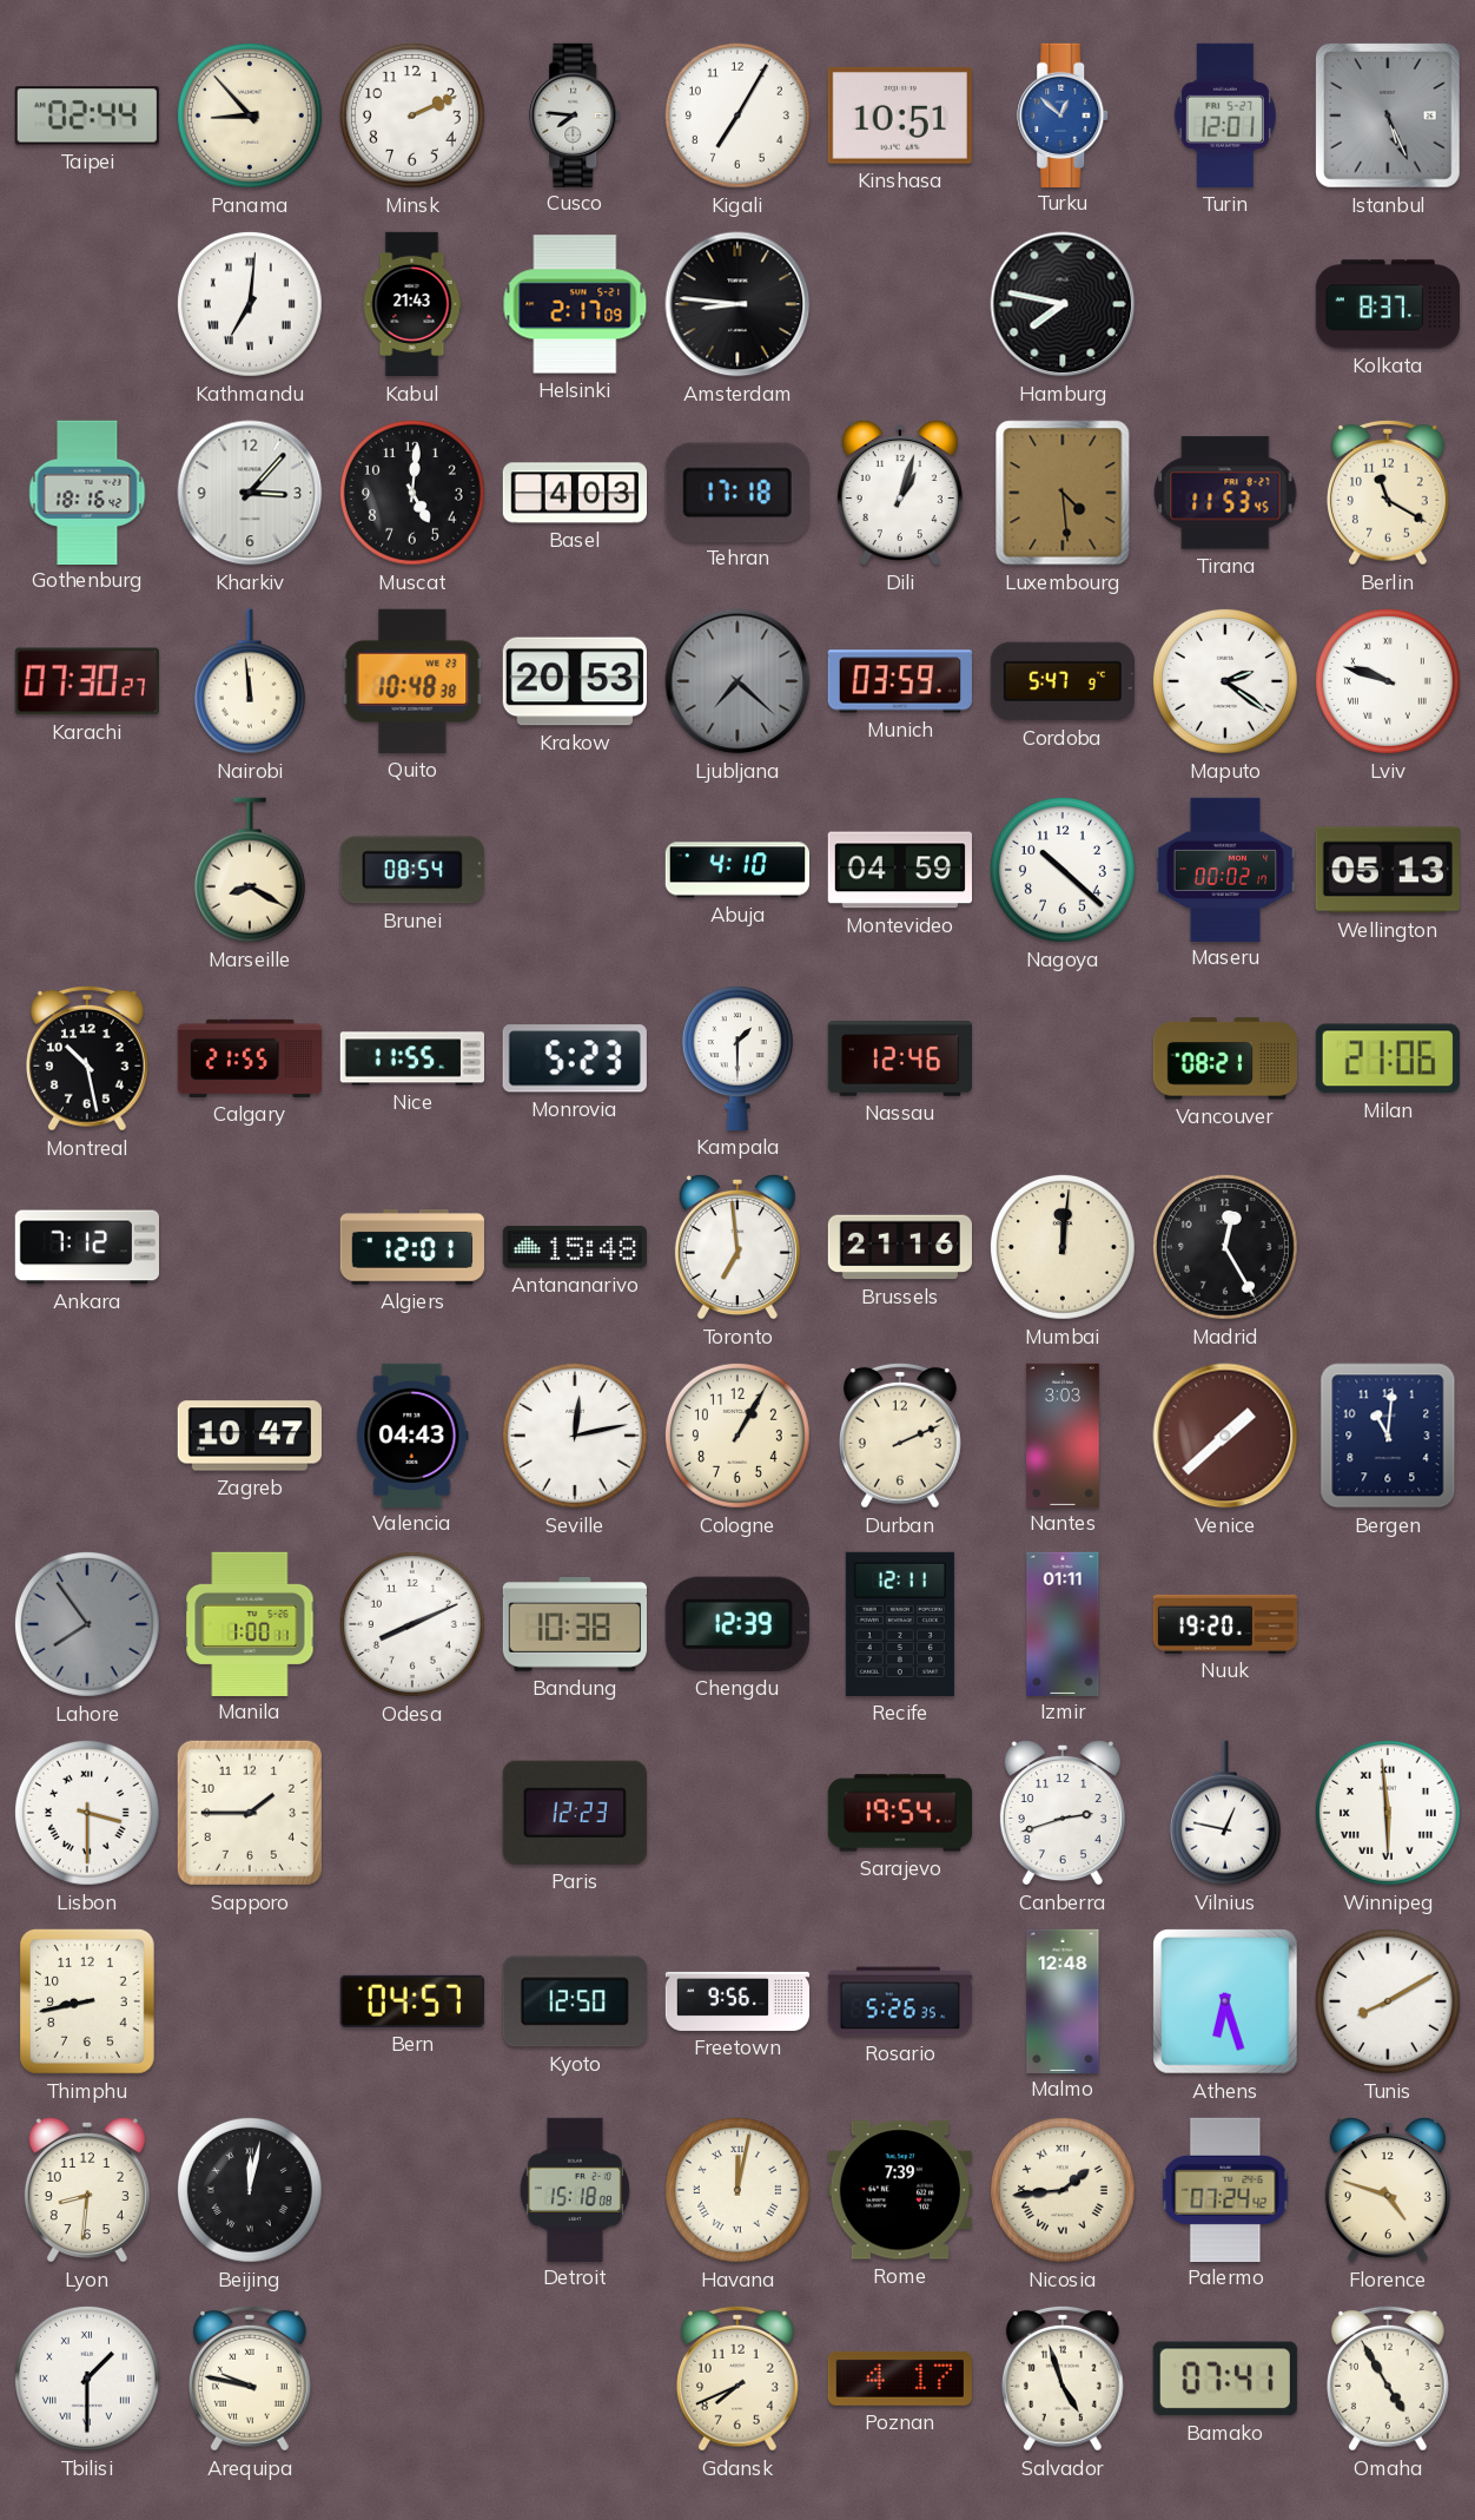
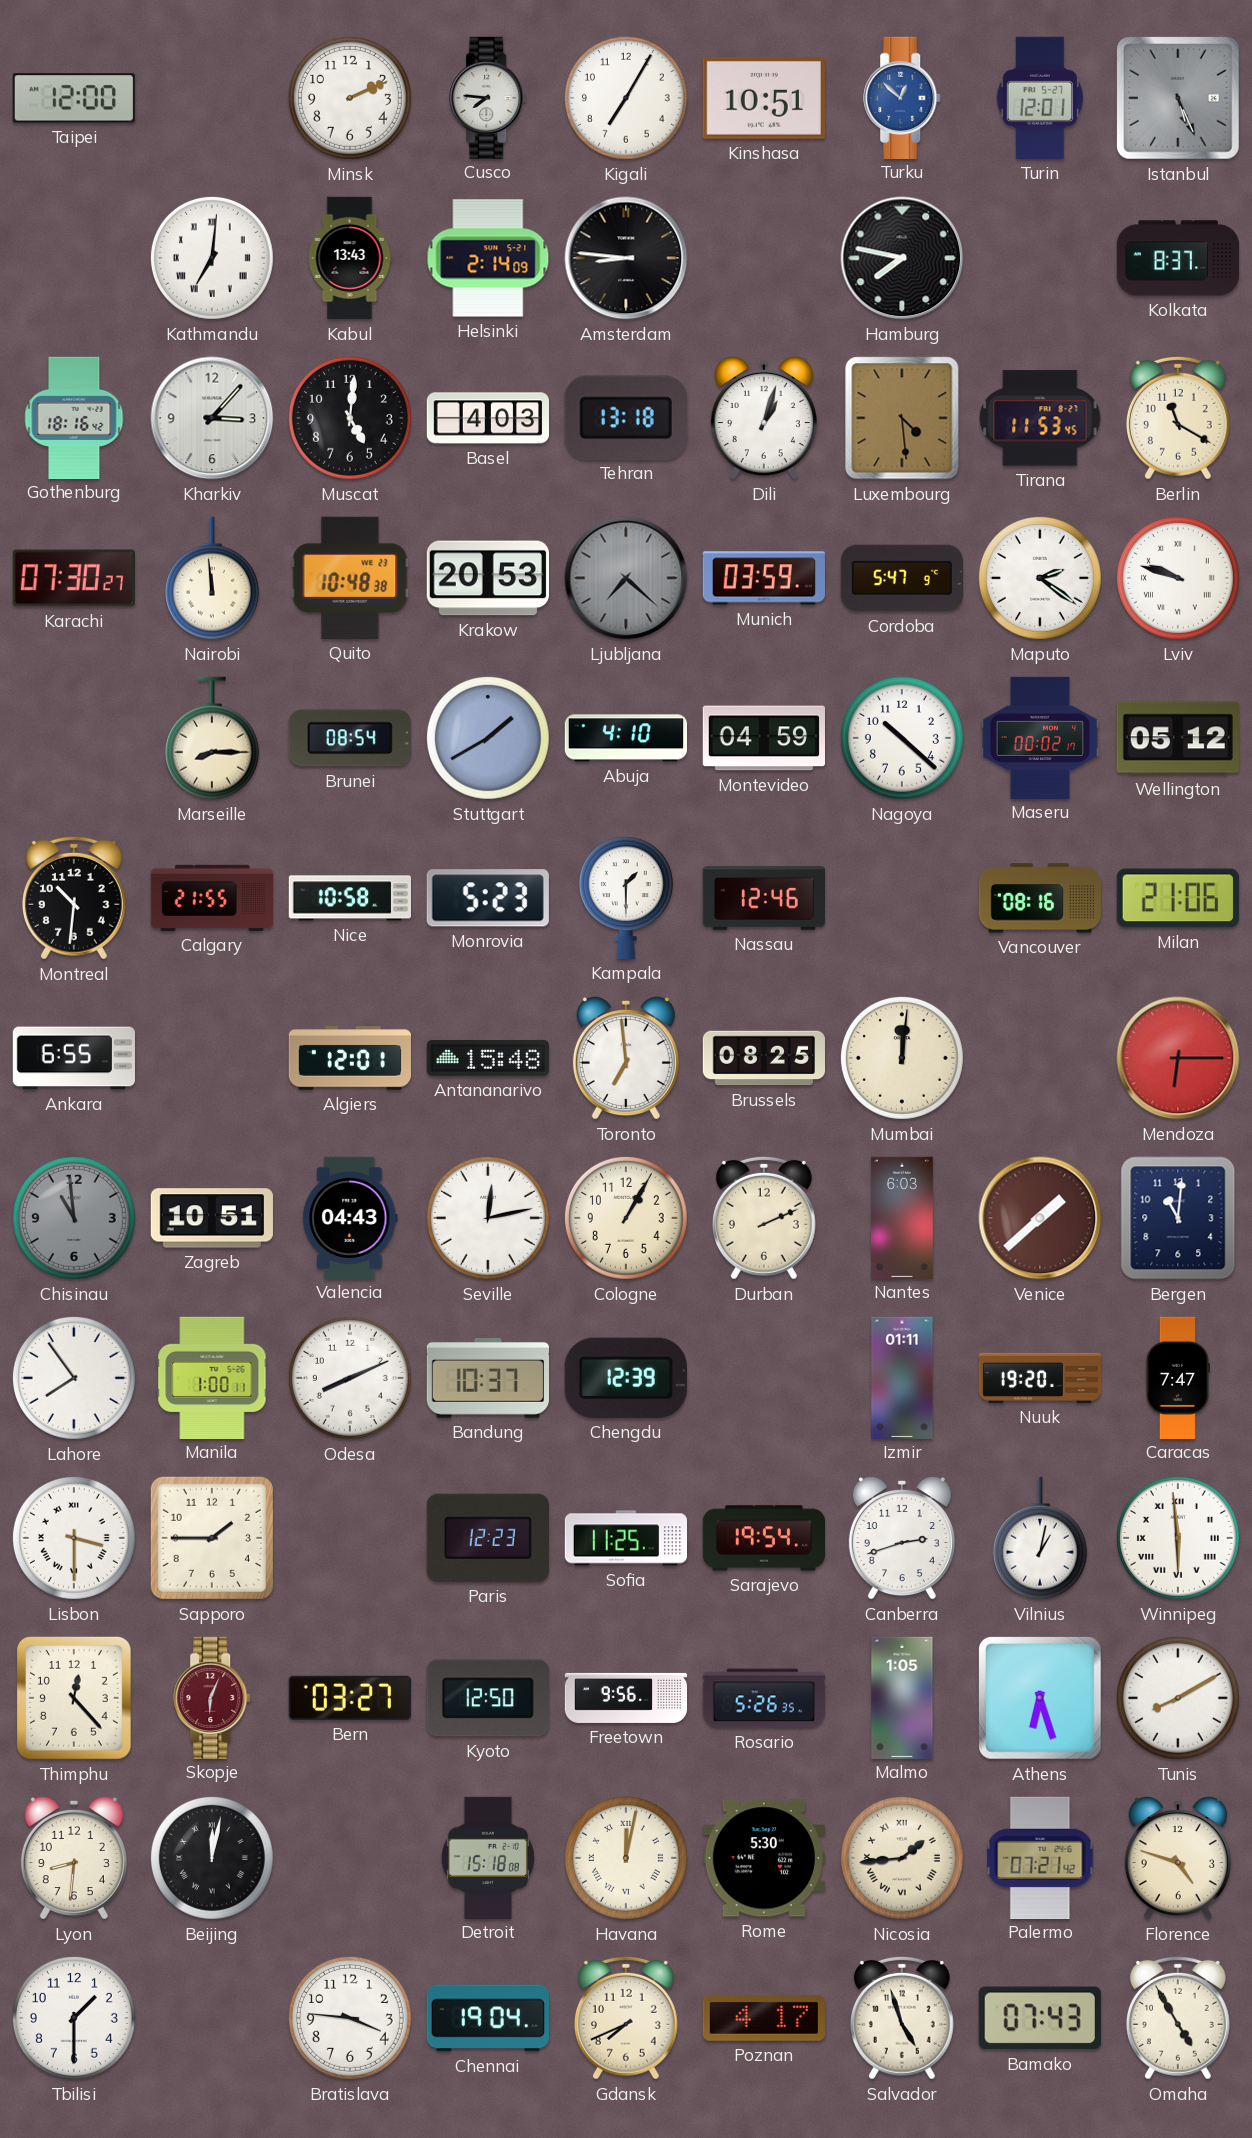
Taipei: 02:44 -> 12:00 (74, 98)
Panama: 8:53 -> none (250, 116)
Kabul: 21:43 -> 13:43 (350, 258)
Helsinki: 2:17 -> 2:14 (488, 258)
Tehran: 17:18 -> 13:18 (626, 417)
Marseille: 8:20 -> 8:15 (212, 738)
Stuttgart: none -> 1:40 (488, 738)
Wellington: 05:13 -> 05:12 (1178, 738)
Montreal: 10:28 -> 10:31 (74, 898)
Nice: 11:55 -> 10:58 (349, 898)
Vancouver: 08:21 -> 08:16 (1039, 898)
Ankara: 7:12 -> 6:55 (73, 1058)
Brussels: 21:16 -> 08:25 (763, 1058)
Madrid: 12:25 -> none (1225, 1247)
Mendoza: none -> 6:15 (1178, 1058)
Chisinau: none -> 10:59 (74, 1218)
Zagreb: 10:47 -> 10:51 (211, 1218)
Nantes: 3:03 -> 6:03 (902, 1217)
Lahore dial: grey -> white (74, 1378)
Bandung: 10:38 -> 10:37 (487, 1379)
Recife: 12:11 -> none (900, 1624)
Caracas: none -> 7:47 (1178, 1377)
Sofia: none -> 11:25 (625, 1538)
Vilnius: 12:47 -> 1:02 (1040, 1538)
Thimphu: 8:43 -> 12:23 (74, 1698)
Skopje: none -> 6:04 (213, 1697)
Bern: 04:57 -> 03:27 (350, 1698)
Malmo: 12:48 -> 1:05 (902, 1697)
Rome: 7:39 -> 5:30 (764, 1858)
Palermo: 07:24 -> 07:21 (1040, 1857)
Tbilisi numerals: Roman -> Arabic (74, 2018)
Arequipa: 9:47 -> none (250, 2379)
Bratislava: none -> 3:46 (350, 2018)
Chennai: none -> 19:04 (488, 2018)
Bamako: 07:41 -> 07:43 (1040, 2018)
